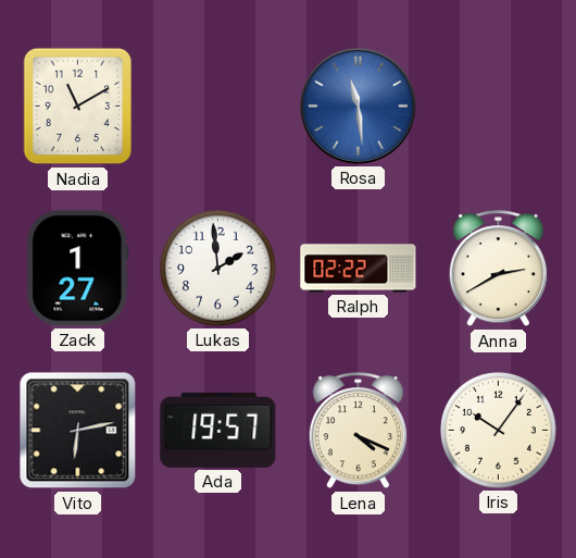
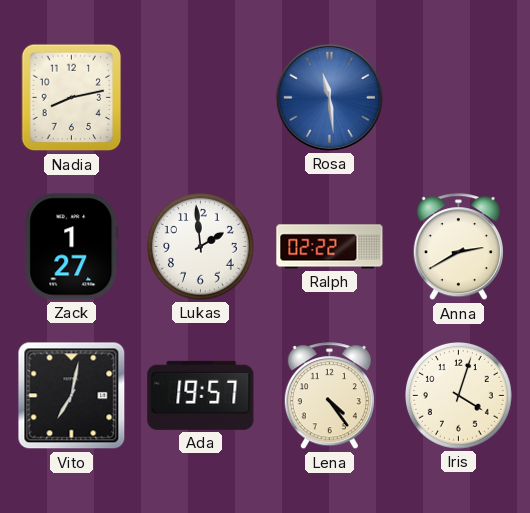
Nadia: 11:10 -> 8:13 (72, 98)
Vito: 6:13 -> 7:02 (72, 396)
Lena: 4:19 -> 4:24 (329, 396)
Iris: 10:06 -> 4:03 (459, 396)
